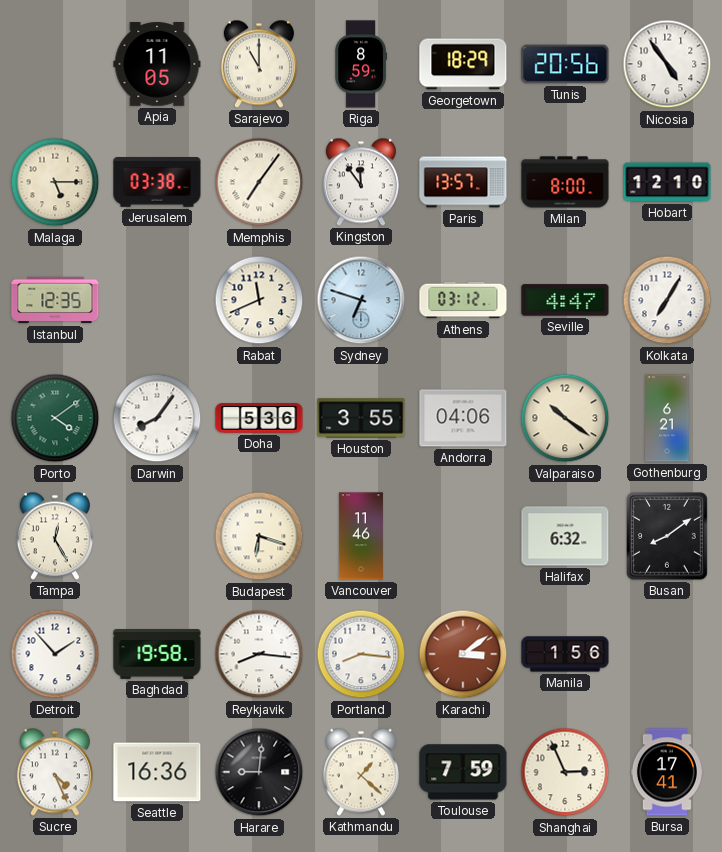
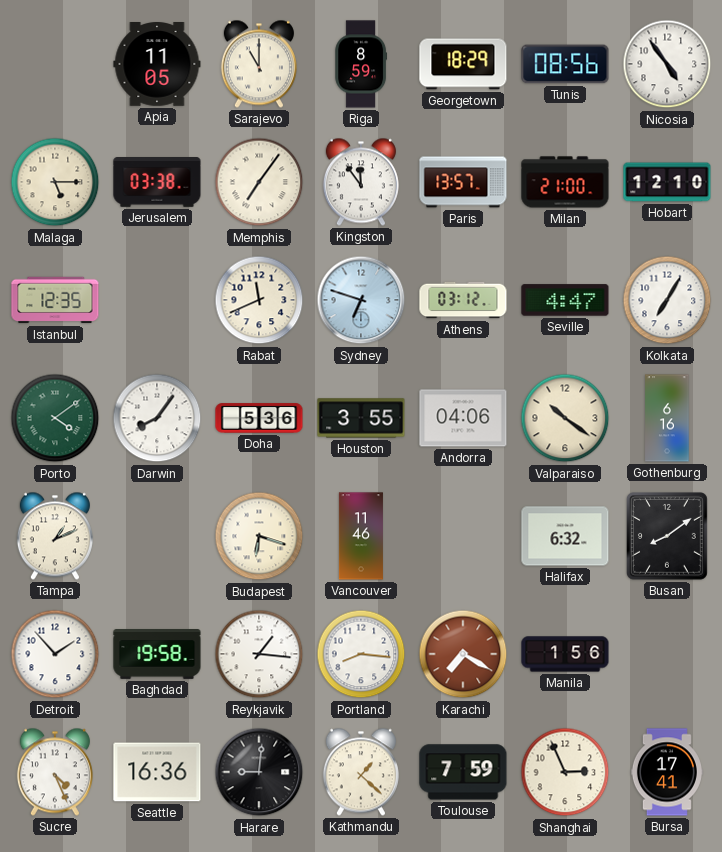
Tunis: 20:56 -> 08:56 (565, 64)
Milan: 8:00 -> 21:00 (565, 182)
Gothenburg: 6:21 -> 6:16 (667, 418)
Tampa: 12:25 -> 1:11 (55, 536)
Reykjavik: 8:16 -> 1:16 (259, 654)
Karachi: 3:09 -> 7:20 (463, 654)
